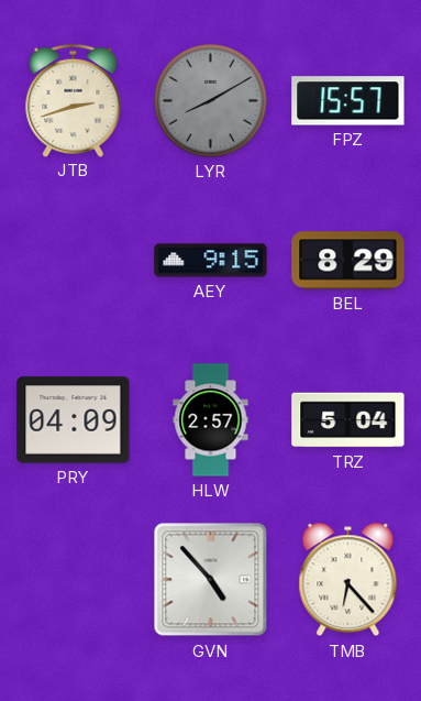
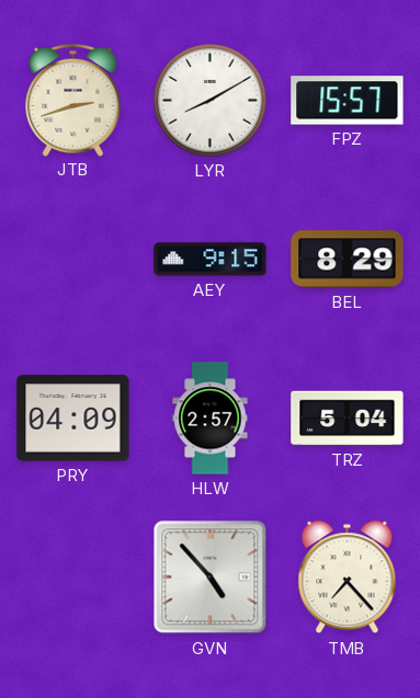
LYR dial: grey -> white (211, 101)
TMB: 6:23 -> 7:23 (348, 577)
